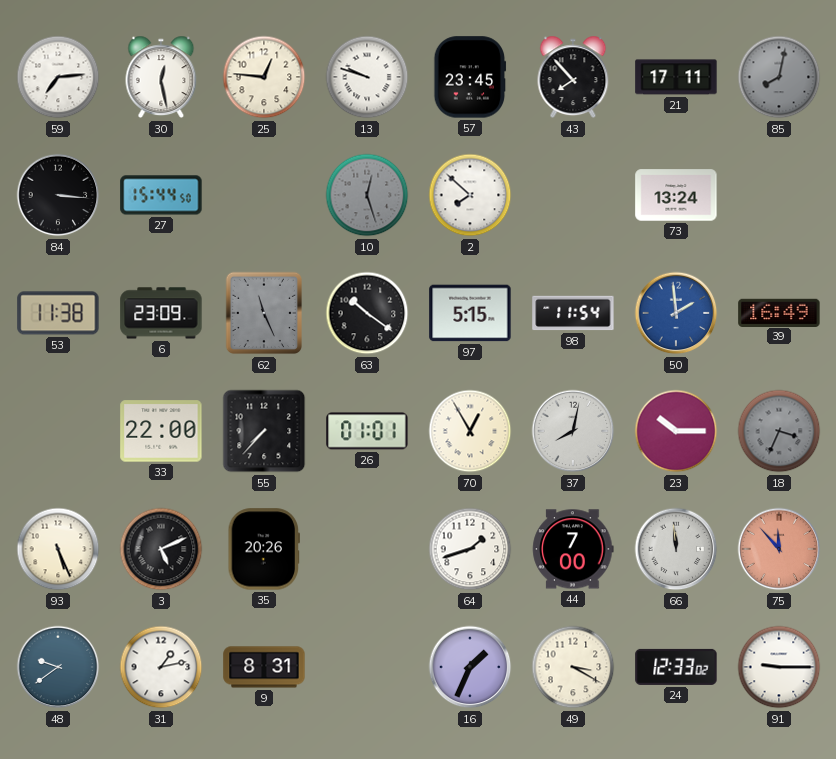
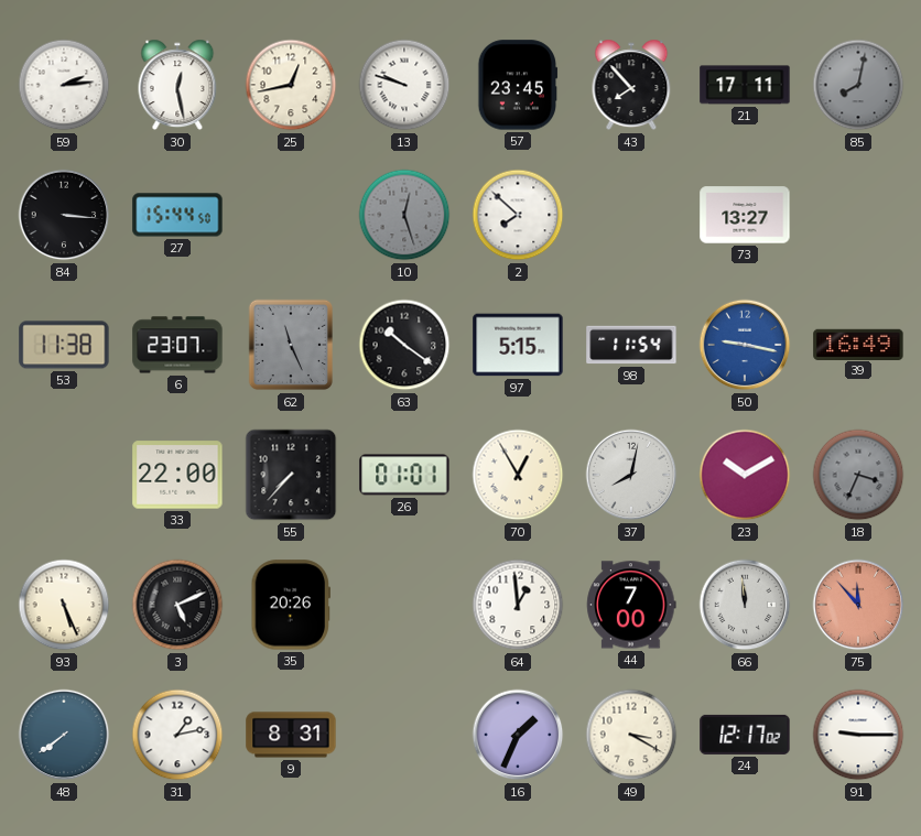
59: 7:14 -> 2:14 (64, 85)
25: 12:46 -> 12:43 (291, 85)
73: 13:24 -> 13:27 (745, 215)
6: 23:09 -> 23:07 (177, 345)
50: 1:59 -> 9:17 (745, 345)
23: 10:15 -> 10:10 (745, 475)
64: 1:42 -> 12:59 (518, 605)
48: 9:39 -> 7:39 (64, 735)
24: 12:33 -> 12:17 (745, 735)
